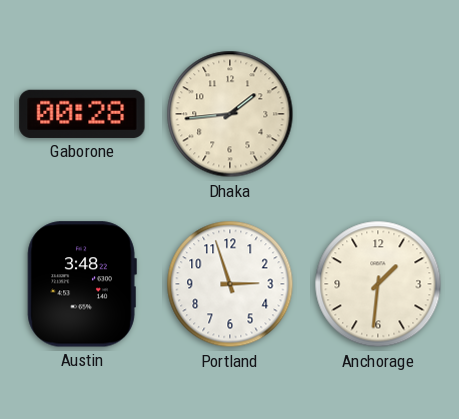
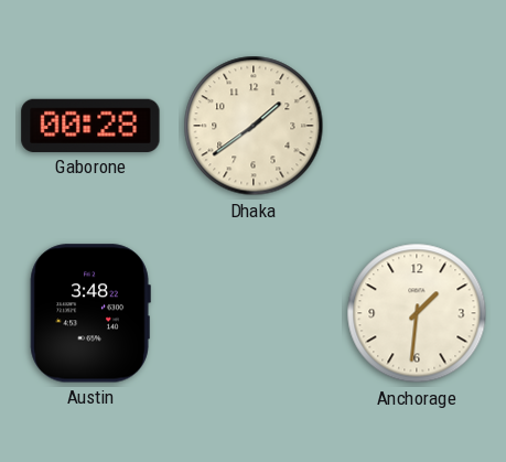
Dhaka: 1:44 -> 1:39 (254, 126)
Portland: 2:57 -> none (230, 284)
